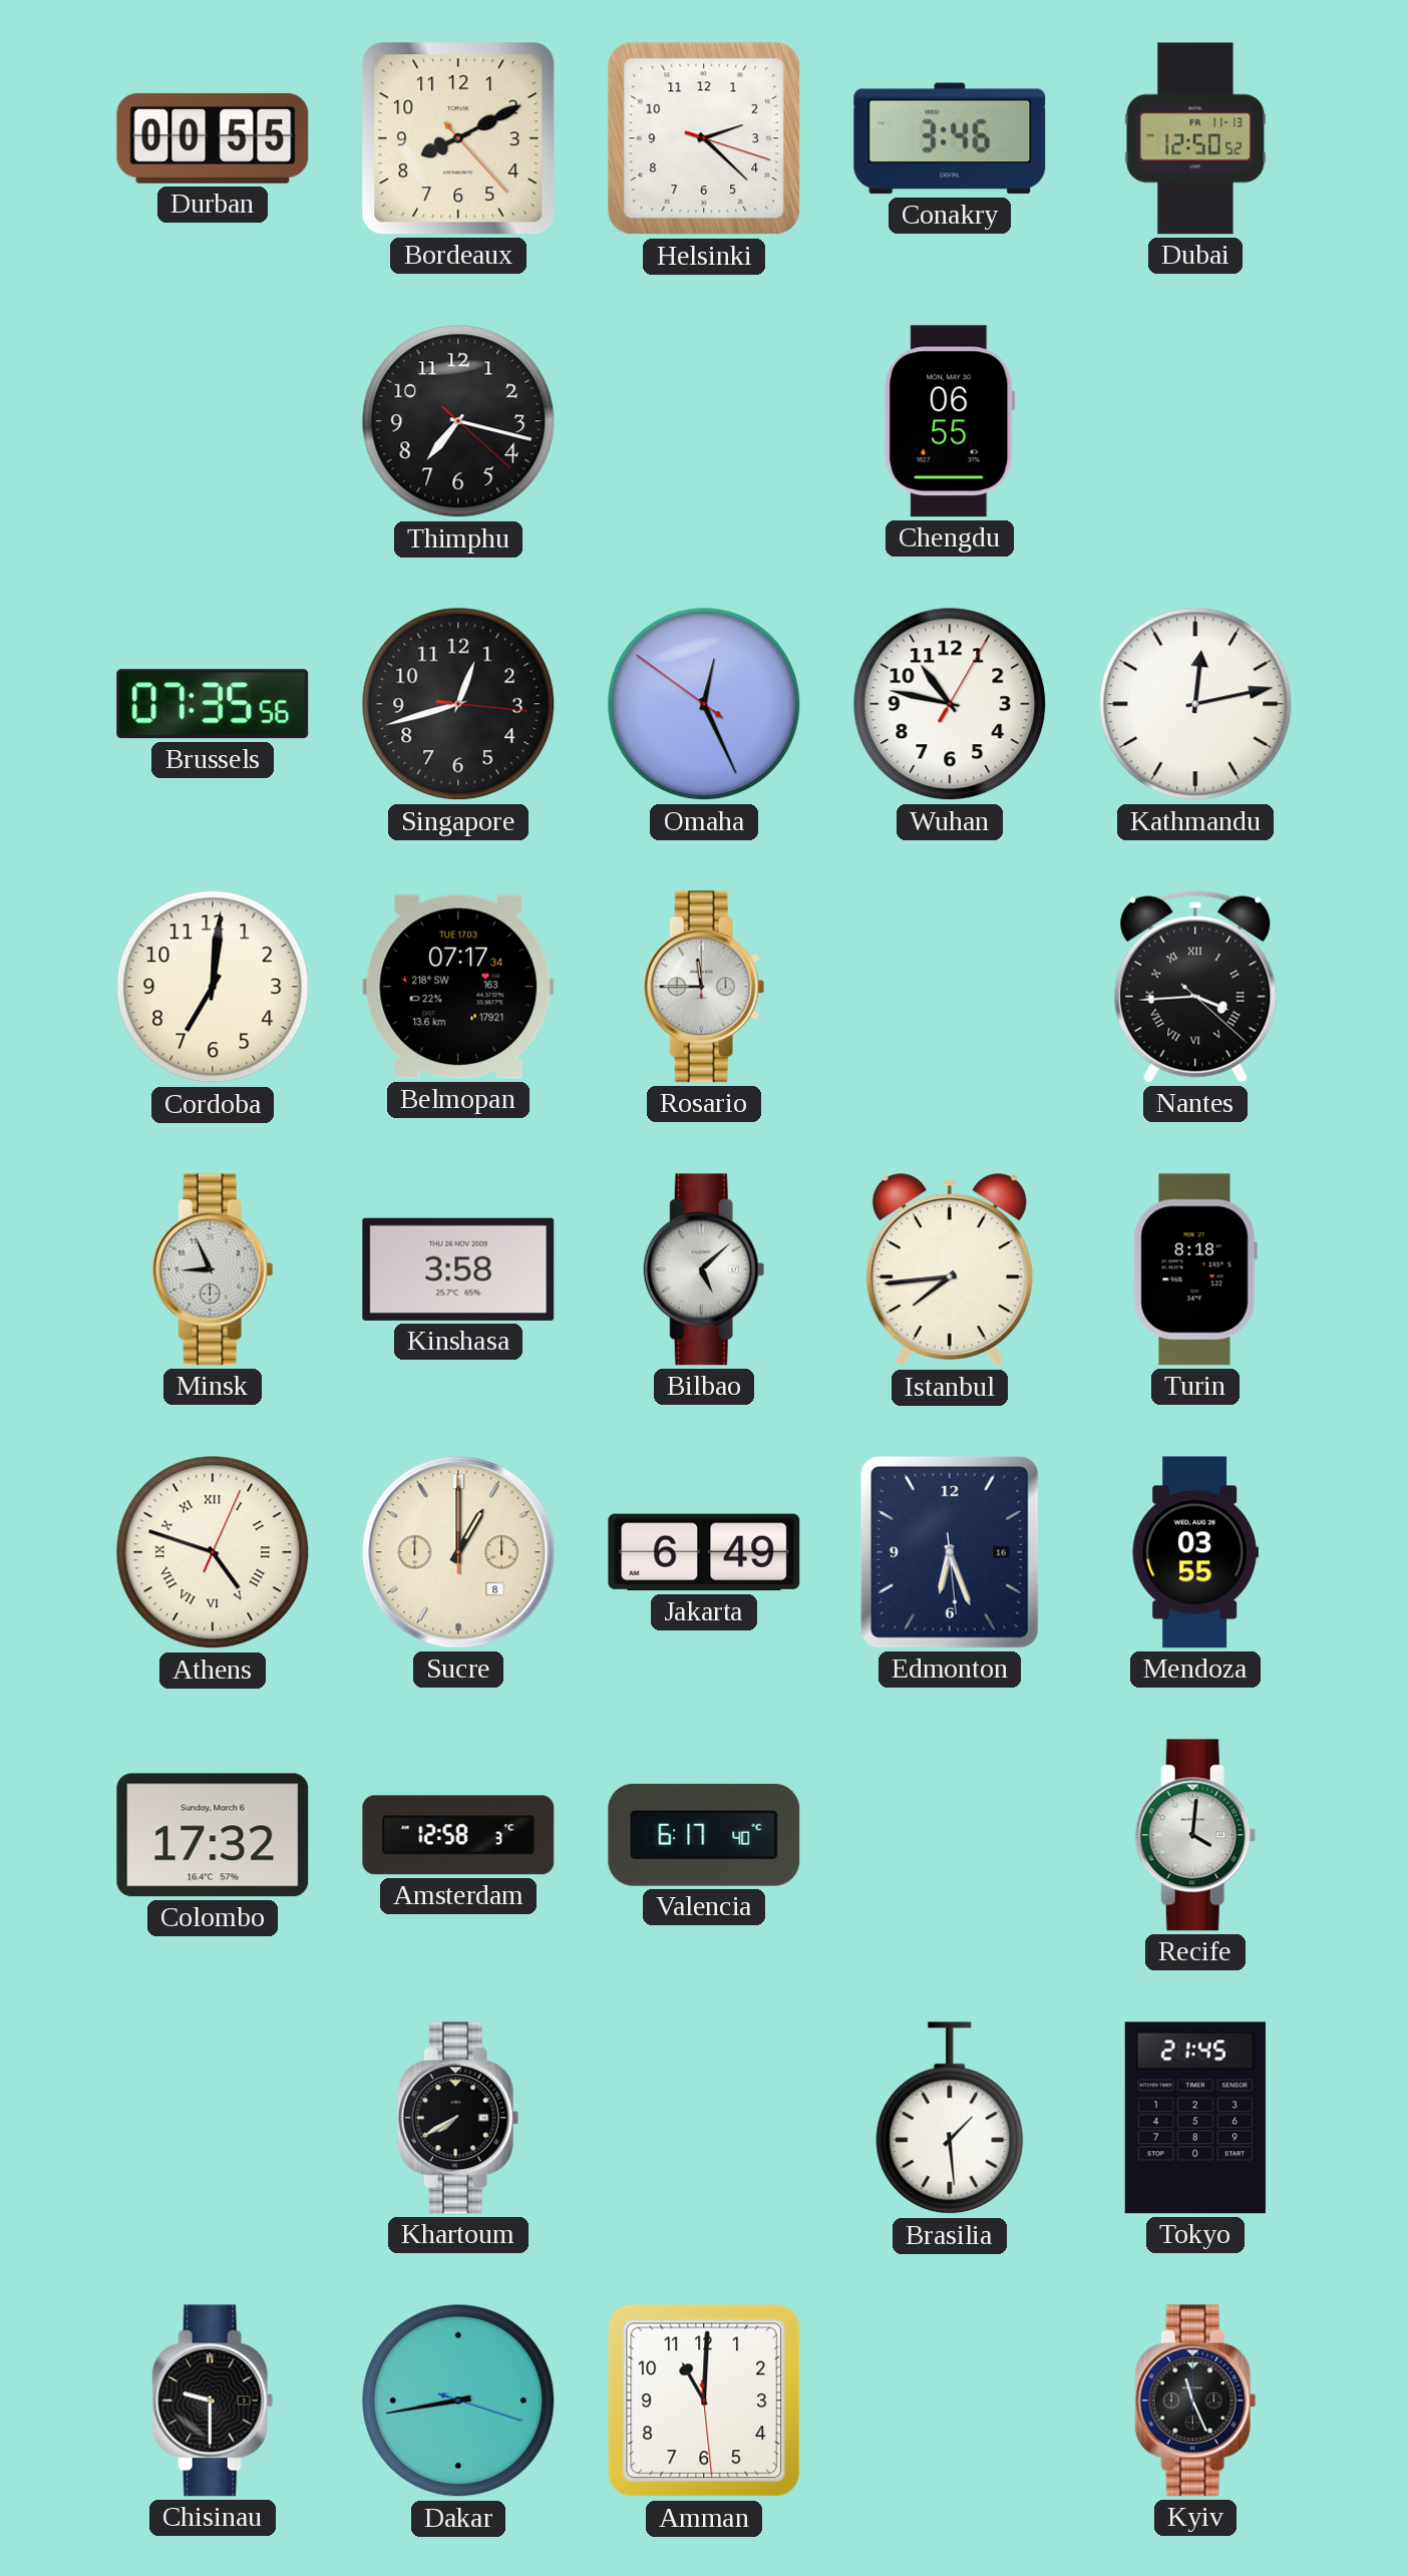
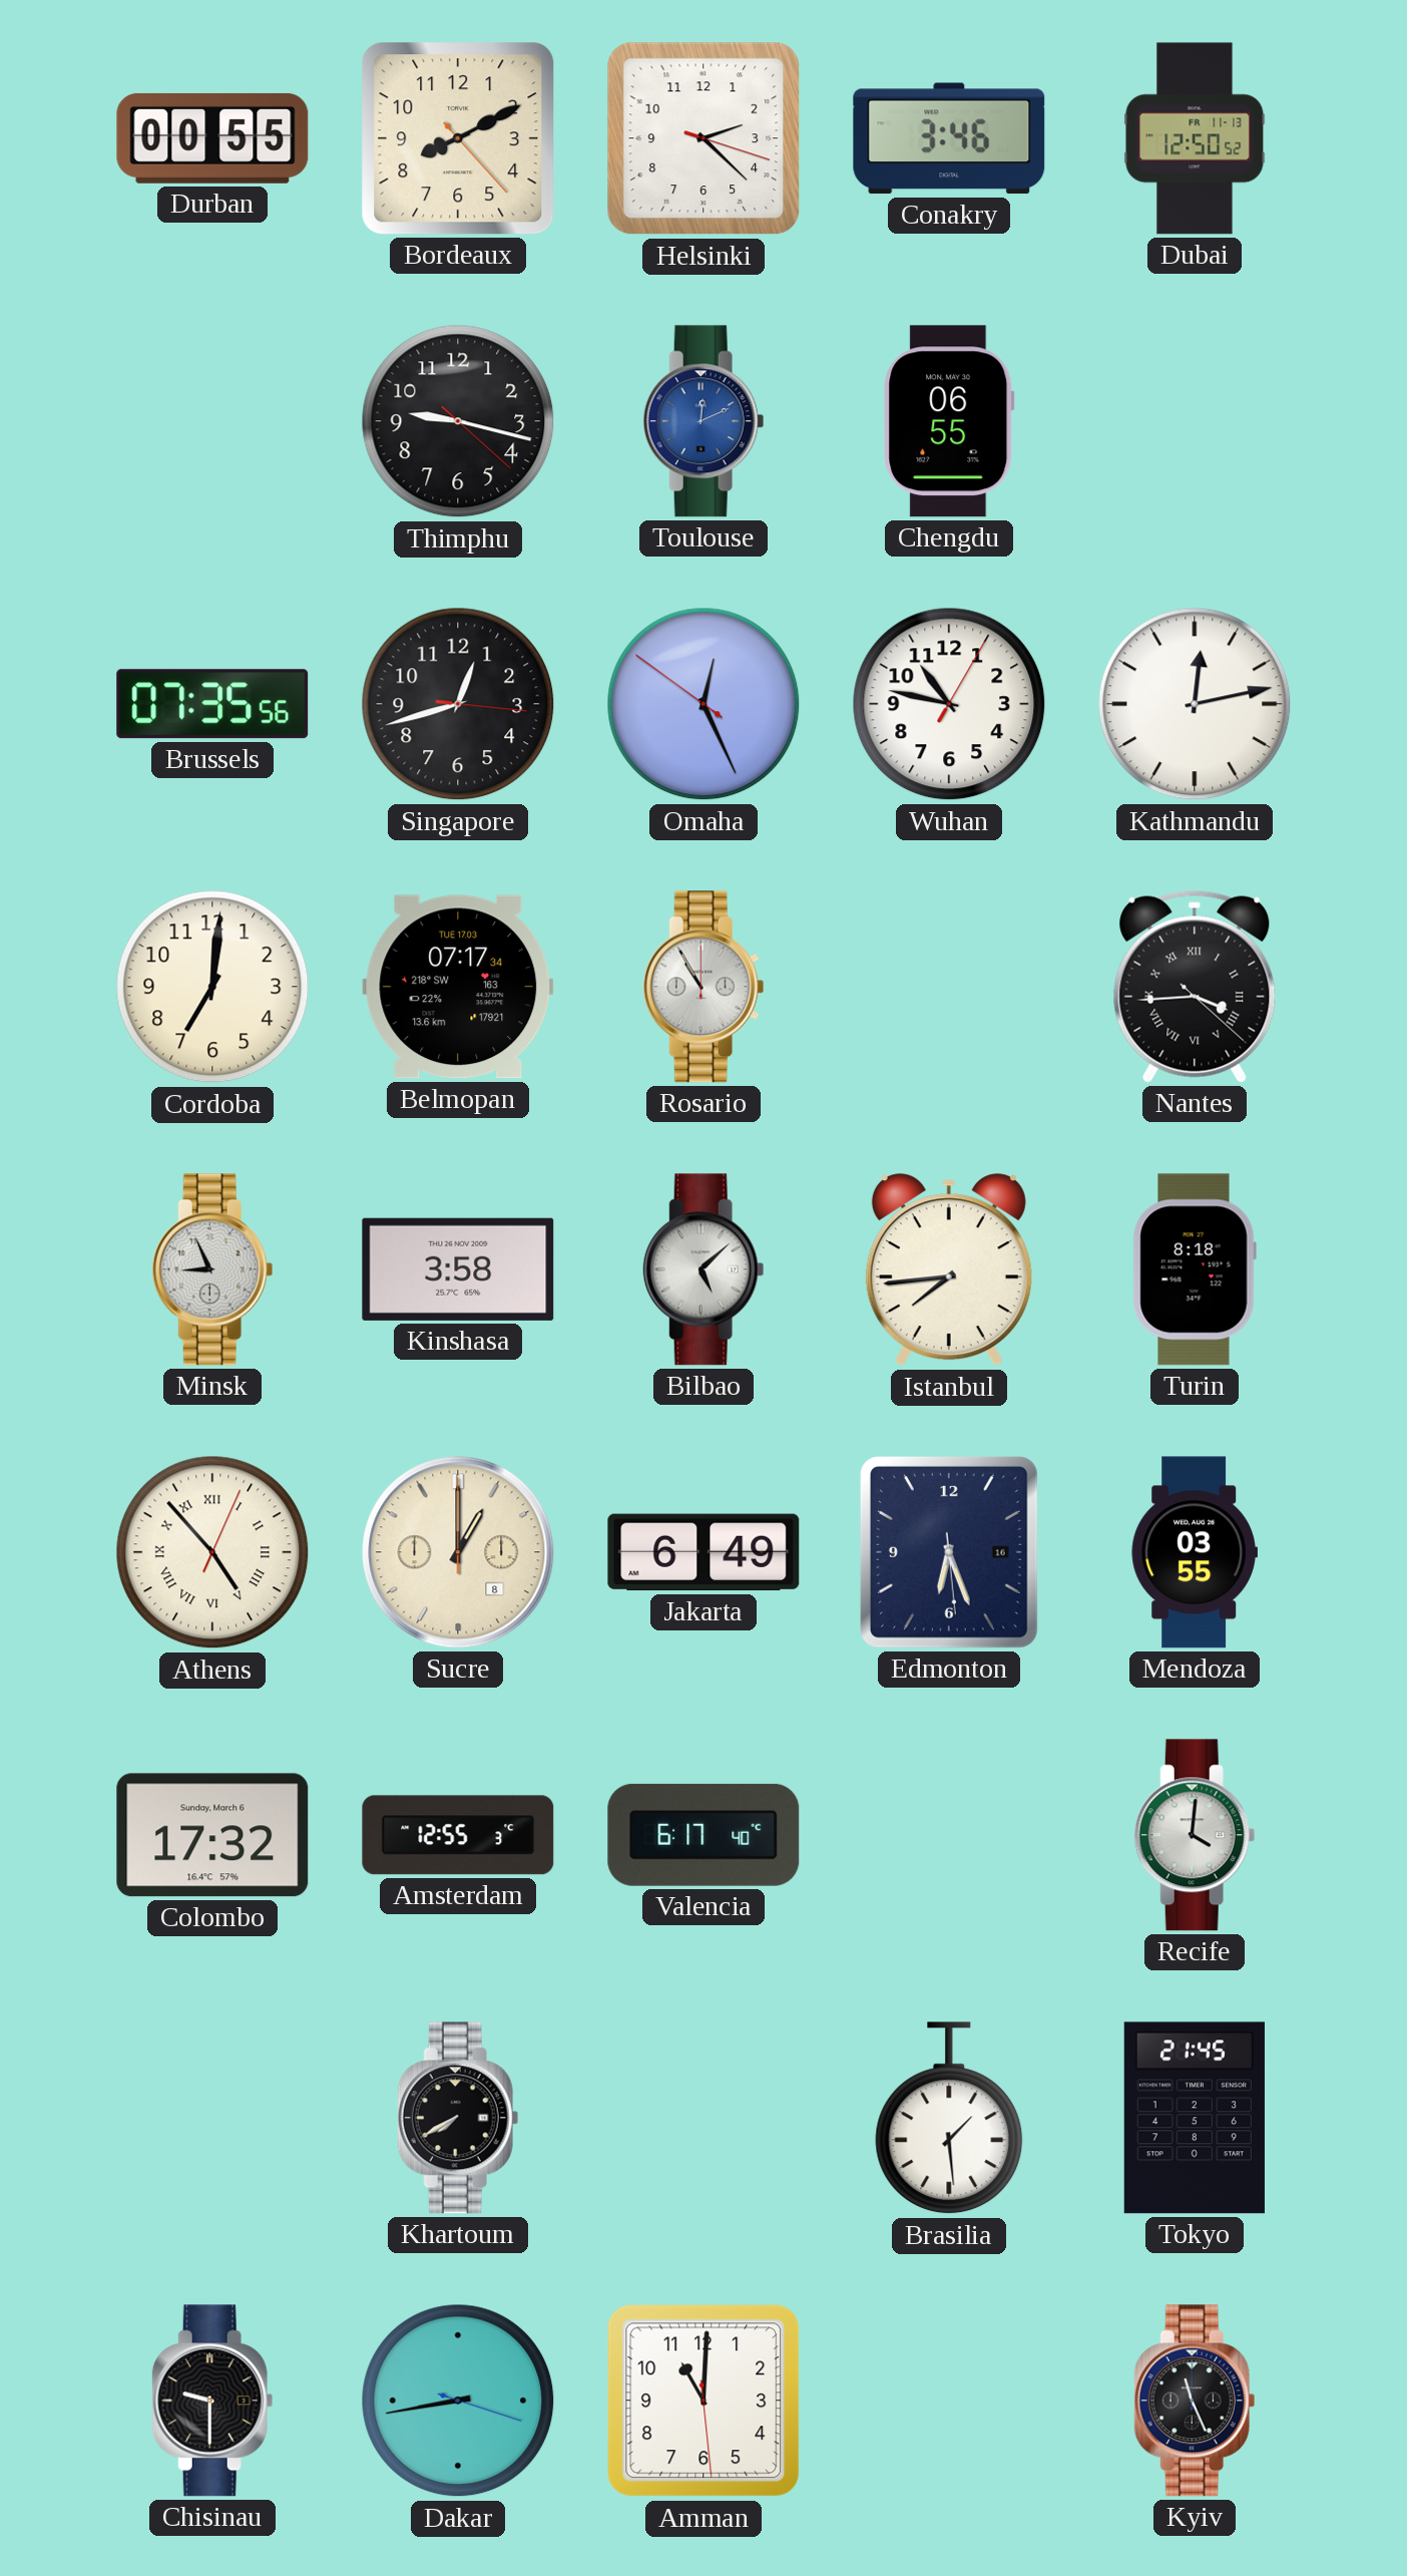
Thimphu: 7:17 -> 9:17 (458, 421)
Toulouse: none -> 12:11 (703, 421)
Rosario: 11:45 -> 10:55 (703, 987)
Athens: 4:48 -> 4:53 (212, 1552)
Amsterdam: 12:58 -> 12:55 (458, 1835)
